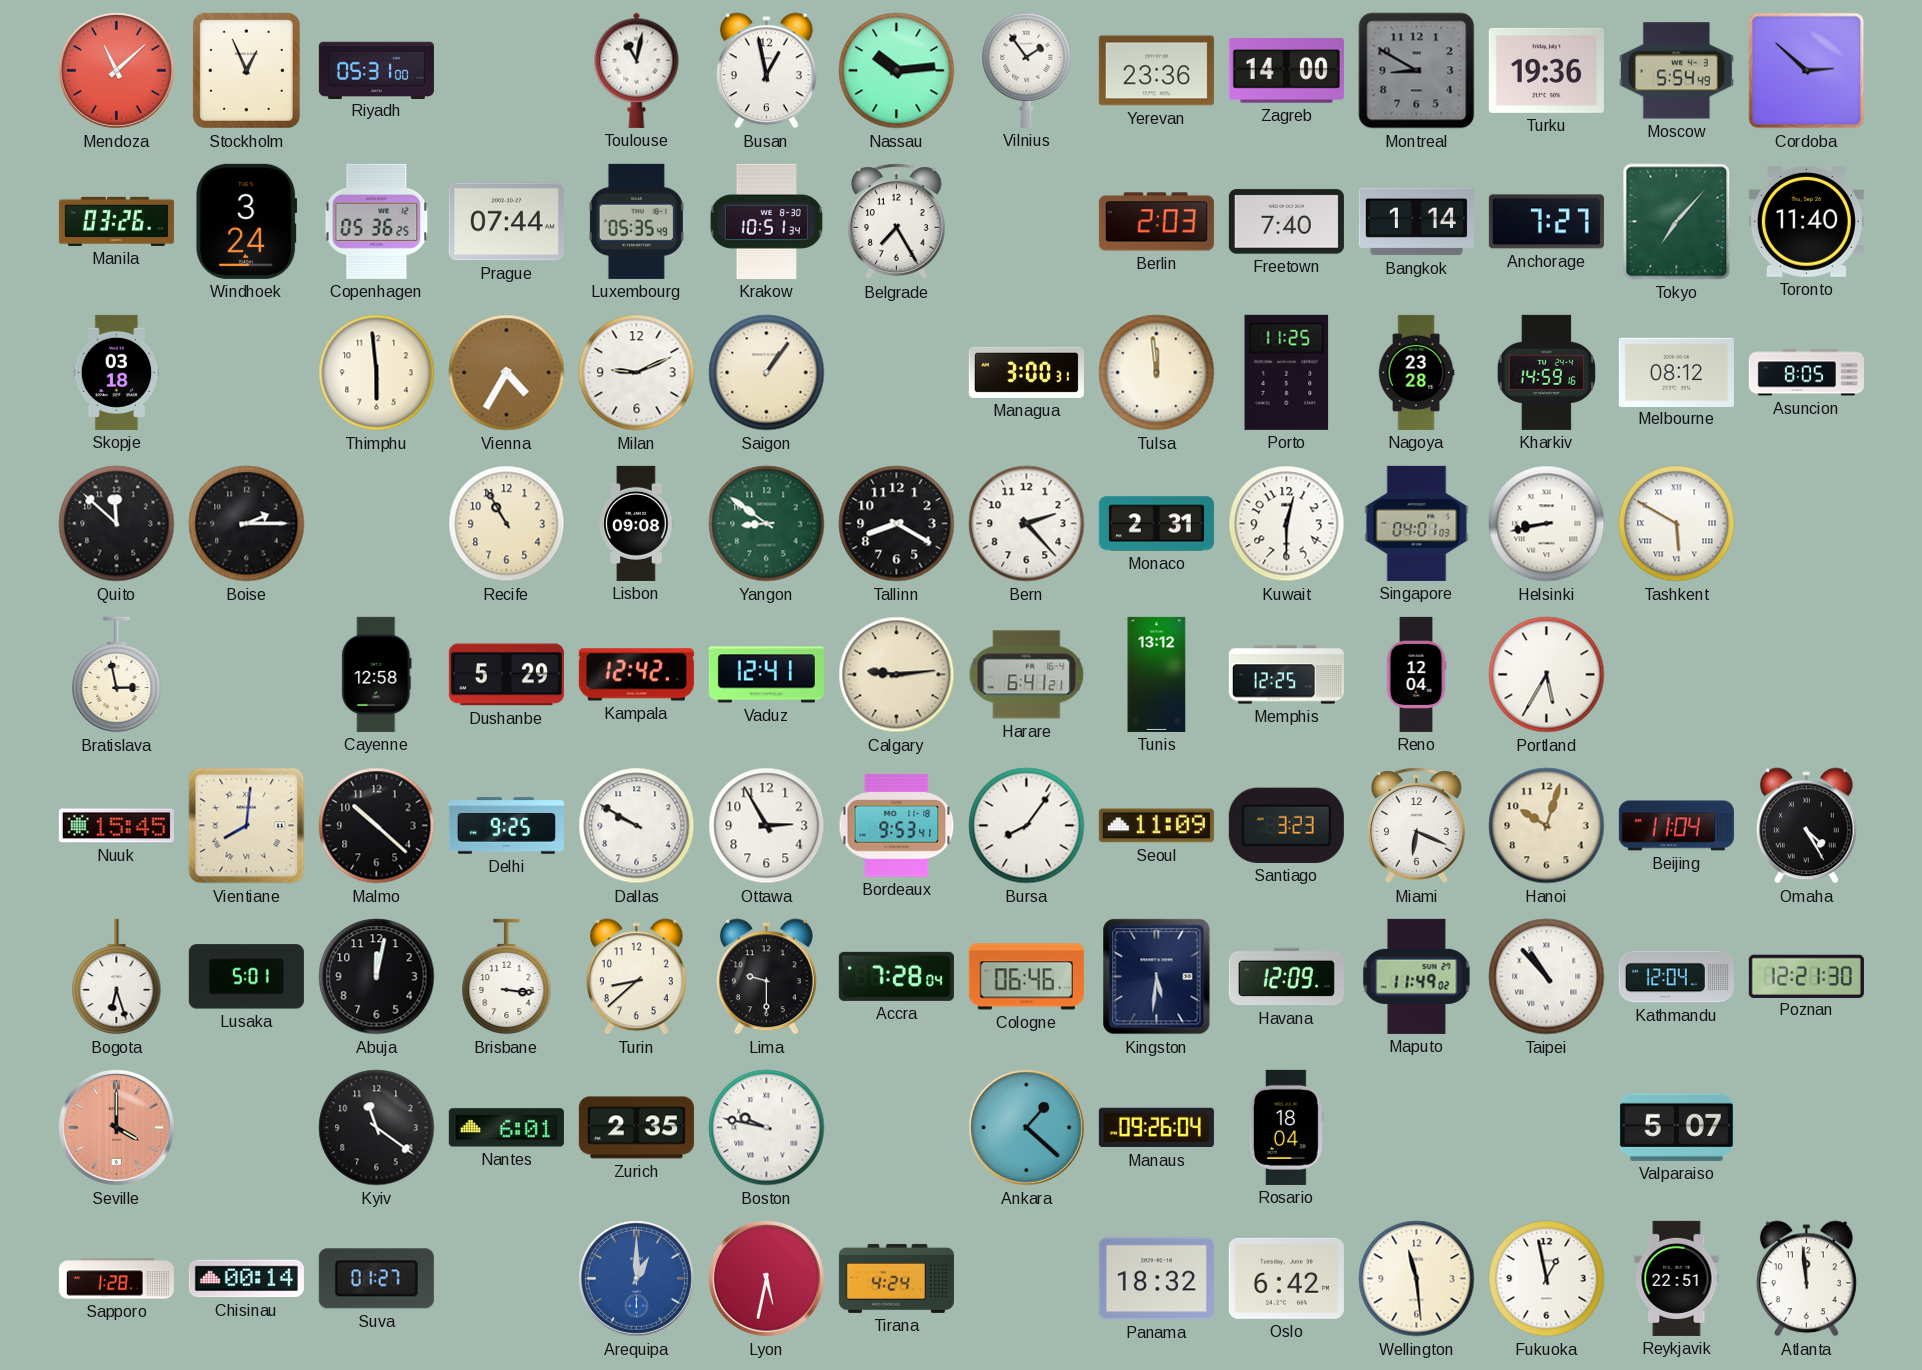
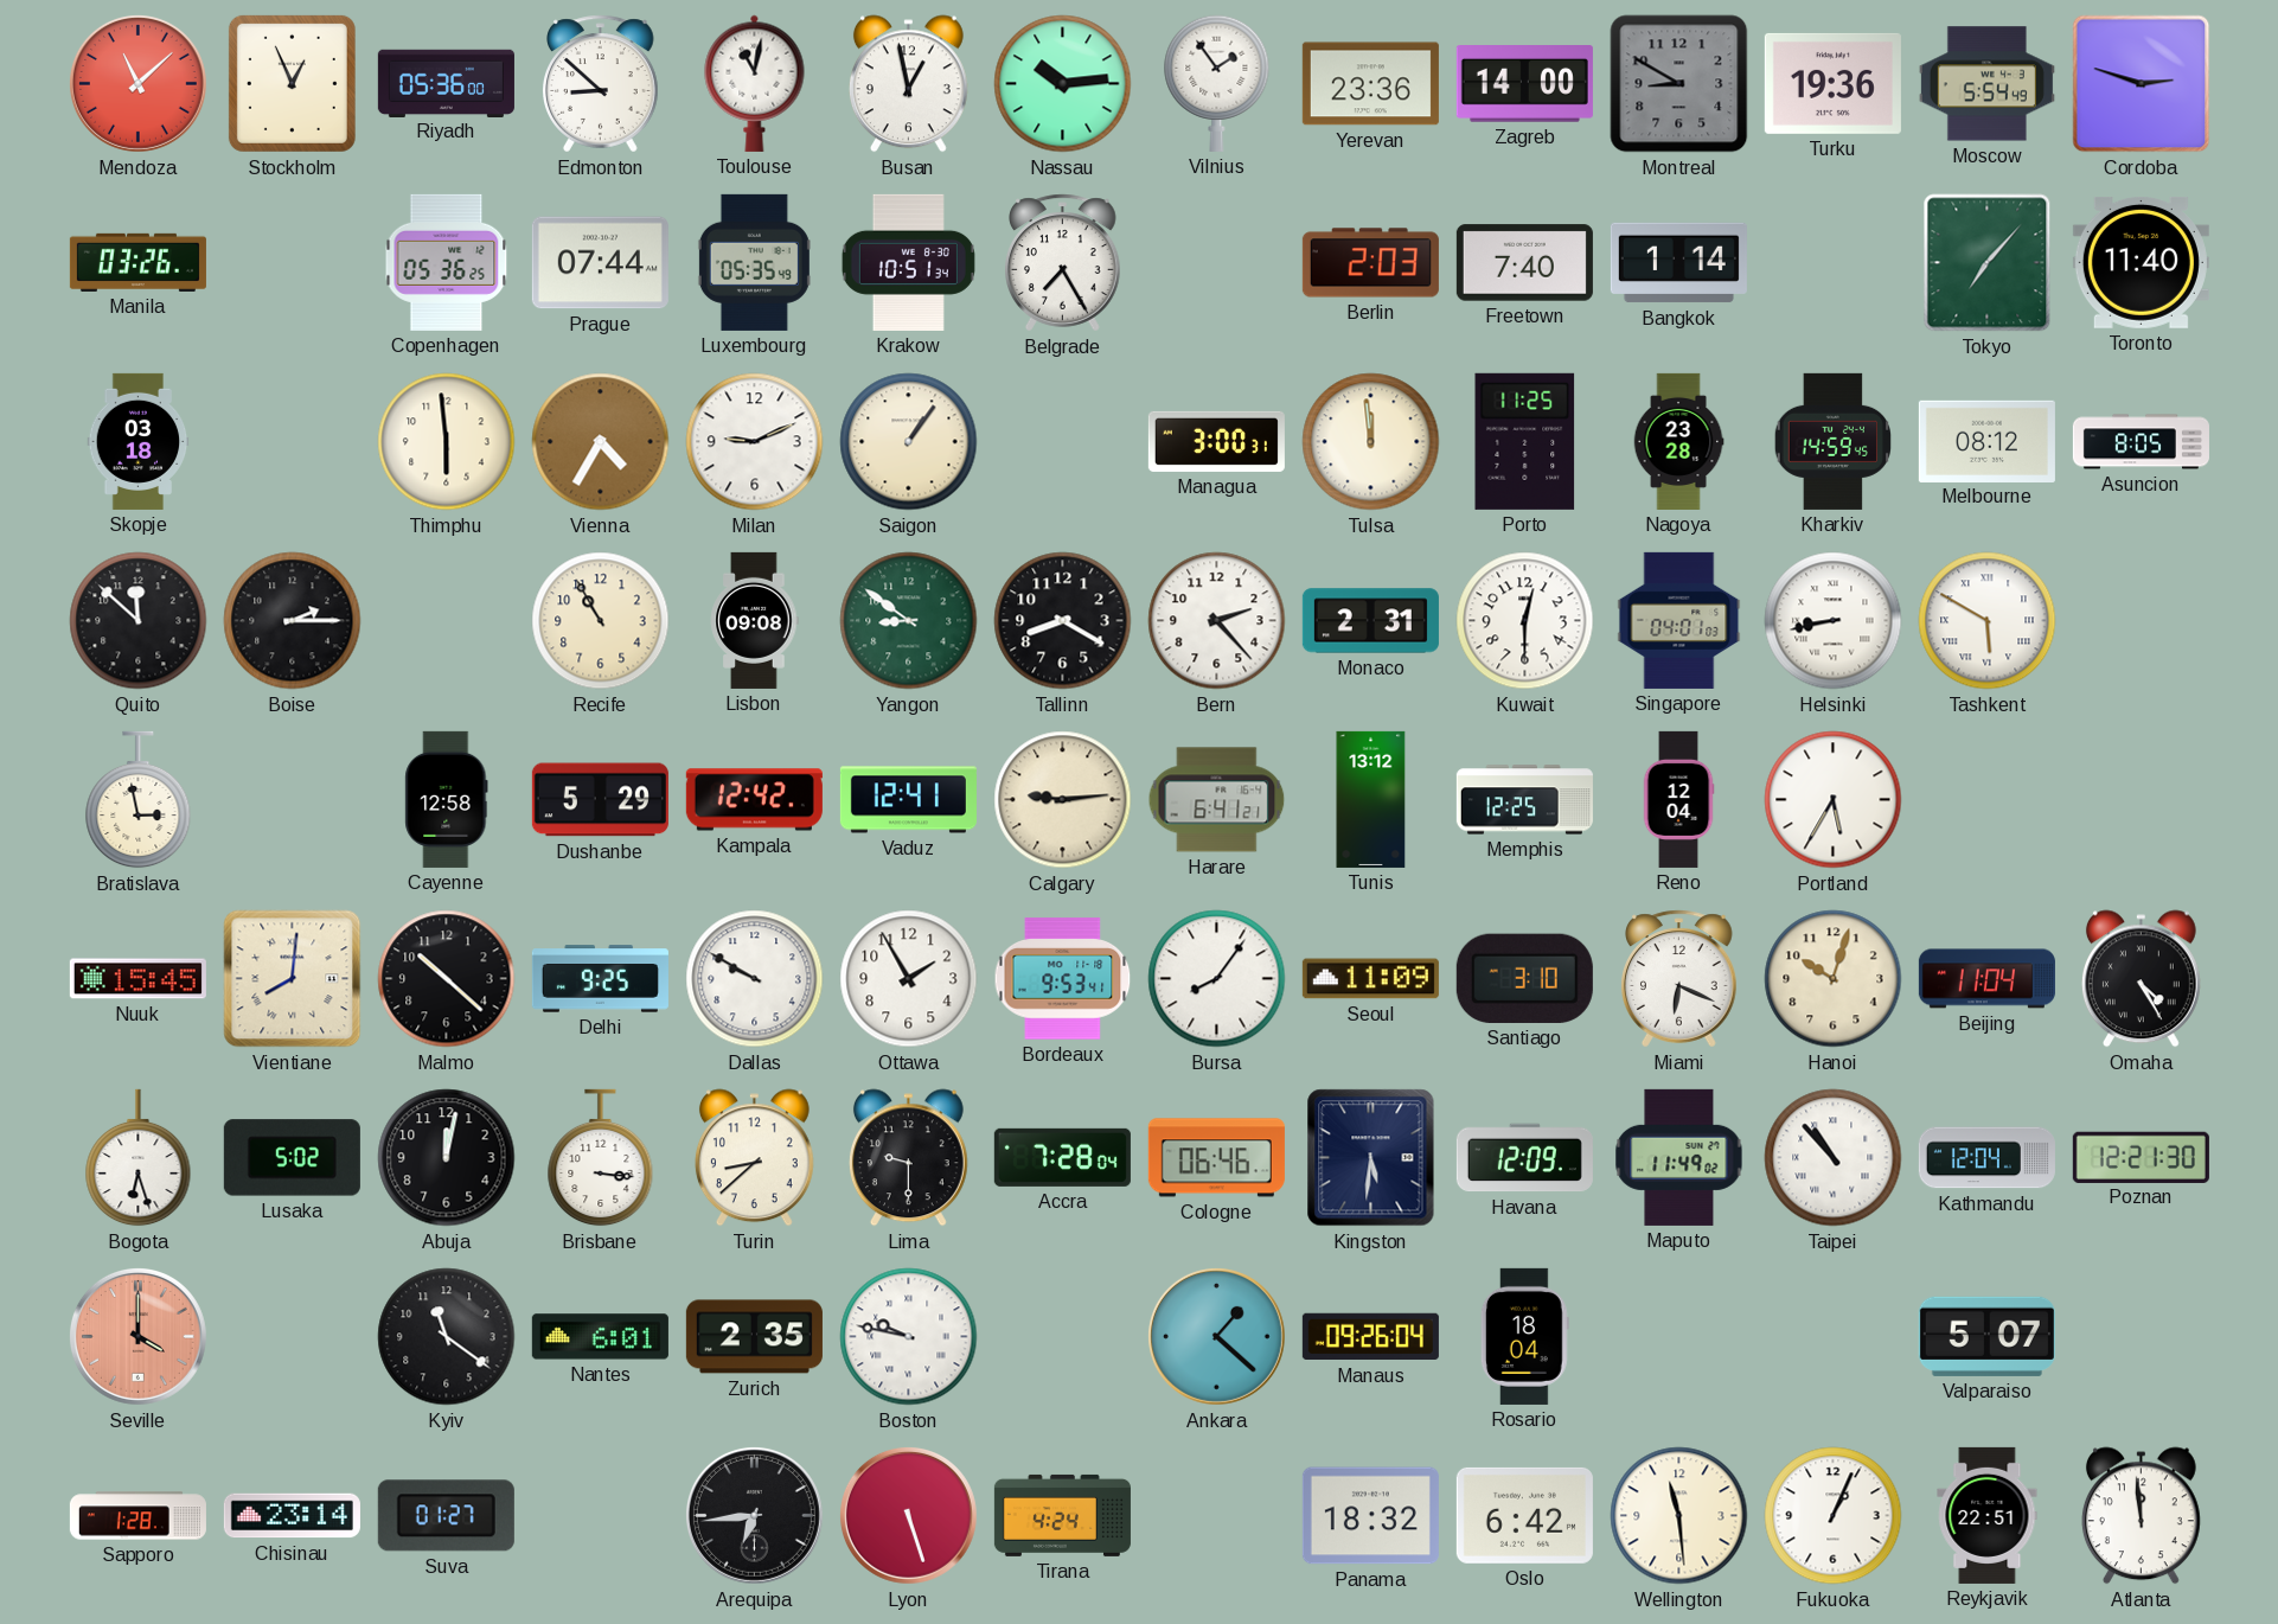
Riyadh: 05:31 -> 05:36 (446, 83)
Edmonton: none -> 8:52 (601, 84)
Cordoba: 2:52 -> 2:48 (2142, 84)
Windhoek: 3:24 -> none (247, 221)
Anchorage: 7:27 -> none (1546, 222)
Kharkiv: 14:59:16 -> 14:59:45 (1832, 441)
Ottawa: 2:55 -> 1:55 (909, 979)
Santiago: 3:23 -> 3:10 (1524, 978)
Lusaka: 5:01 -> 5:02 (292, 1158)
Chisinau: 00:14 -> 23:14 (292, 1516)
Arequipa: 1:00 -> 6:44 (754, 1515)
Arequipa dial: blue -> black (754, 1515)
Lyon: 5:32 -> 5:27 (908, 1515)
Fukuoka: 12:58 -> 1:04 (1834, 1516)
